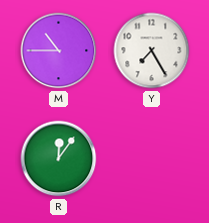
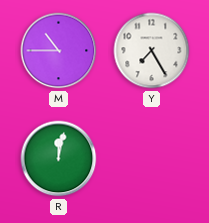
R: 12:06 -> 12:02 (59, 159)
